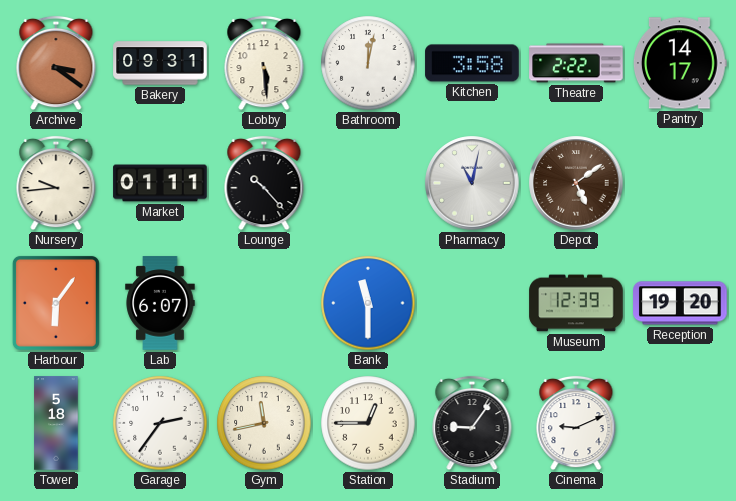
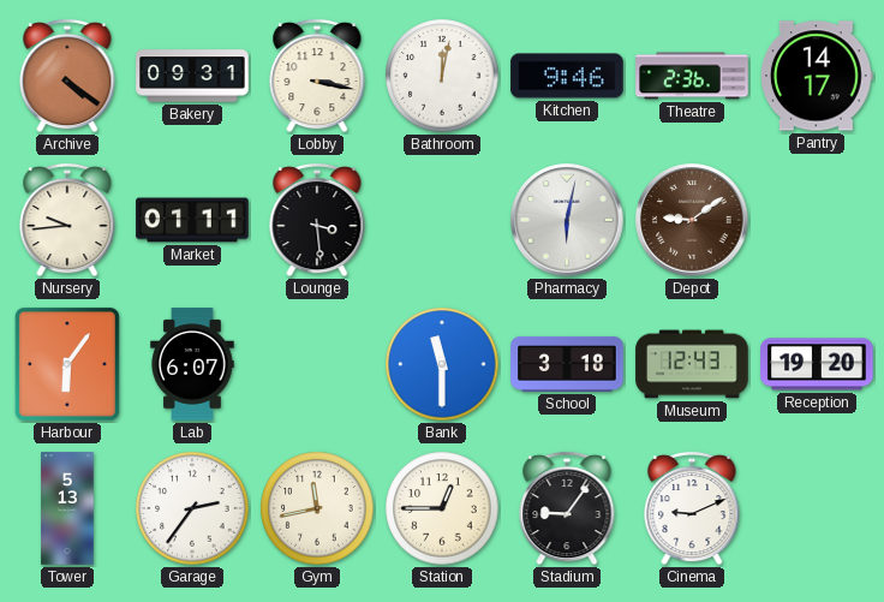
Archive: 3:21 -> 4:21 (67, 76)
Lobby: 5:29 -> 3:17 (317, 76)
Kitchen: 3:58 -> 9:46 (567, 76)
Theatre: 2:22 -> 2:36 (692, 76)
Lounge: 10:23 -> 3:29 (317, 220)
Pharmacy: 11:02 -> 6:02 (567, 220)
Depot: 5:09 -> 9:09 (692, 220)
School: none -> 3:18 (567, 364)
Museum: 12:39 -> 12:43 (692, 364)
Tower: 5:18 -> 5:13 (67, 508)
